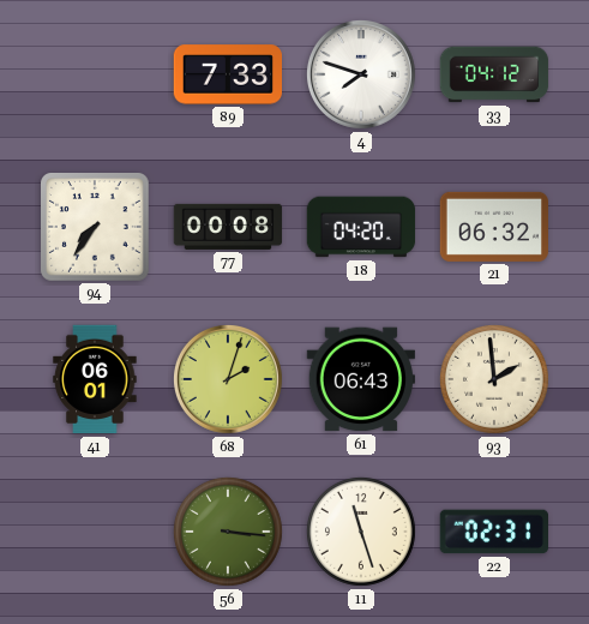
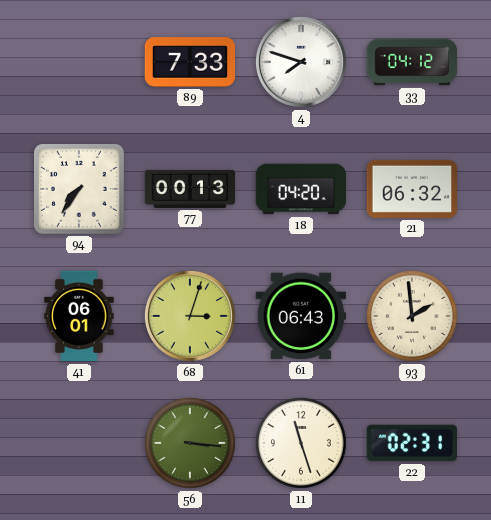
77: 00:08 -> 00:13 (190, 189)
68: 2:03 -> 3:03 (190, 316)
